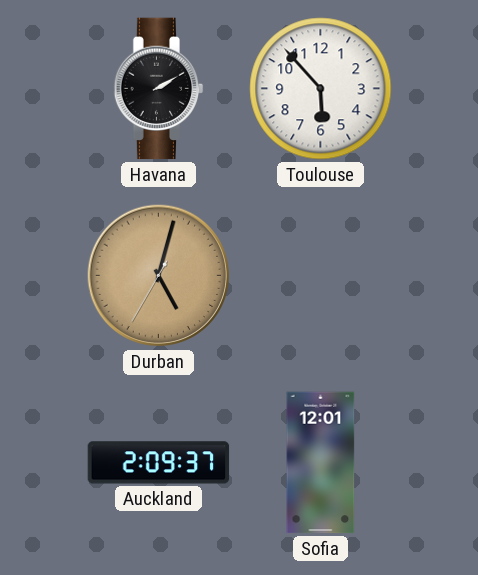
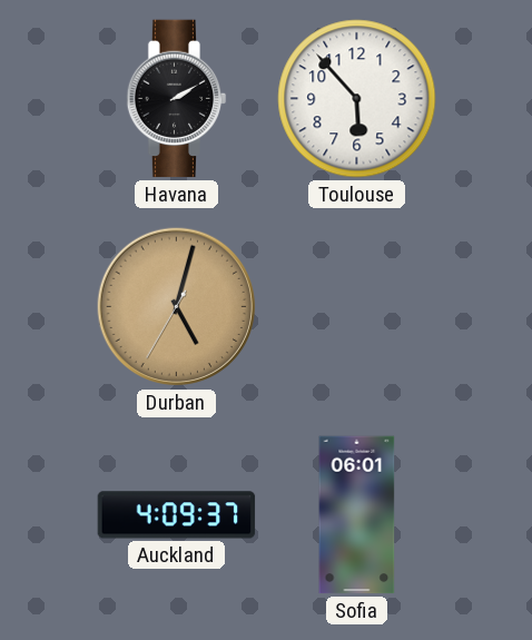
Auckland: 2:09 -> 4:09 (177, 515)
Sofia: 12:01 -> 06:01 (357, 515)
